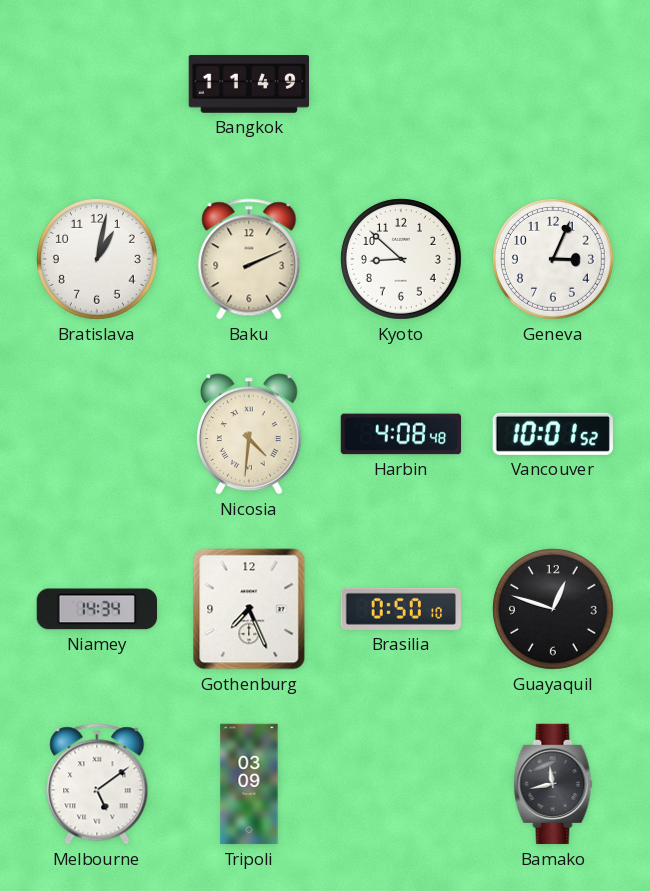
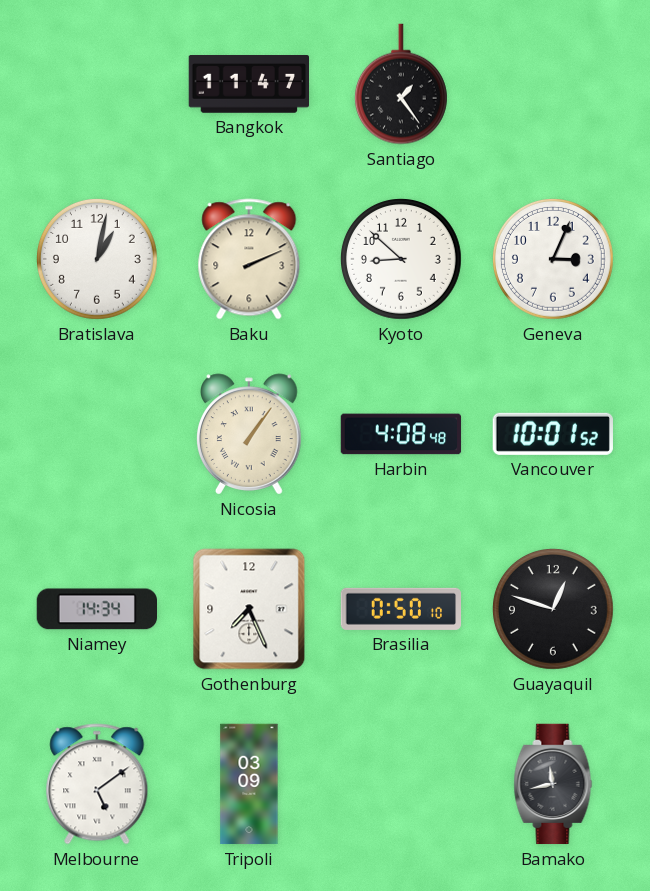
Bangkok: 11:49 -> 11:47 (249, 85)
Santiago: none -> 1:24 (401, 84)
Nicosia: 4:31 -> 1:06 (250, 434)
